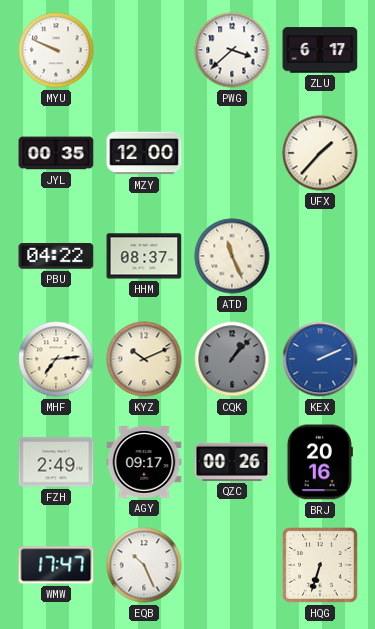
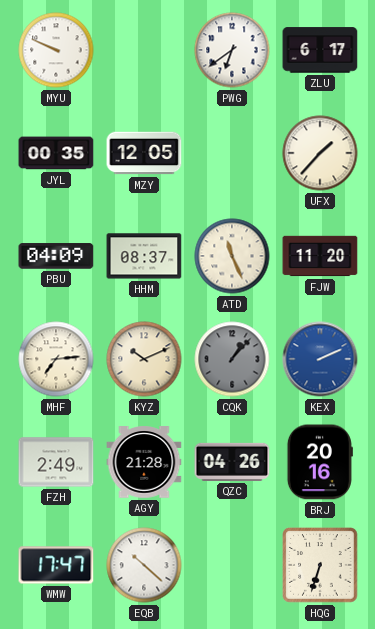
PWG: 3:38 -> 6:39 (232, 50)
MZY: 12:00 -> 12:05 (144, 153)
PBU: 04:22 -> 04:09 (56, 256)
FJW: none -> 11:20 (320, 256)
AGY: 09:17 -> 21:28 (144, 462)
QZC: 00:26 -> 04:26 (232, 462)
EQB: 10:26 -> 10:22 (144, 565)
